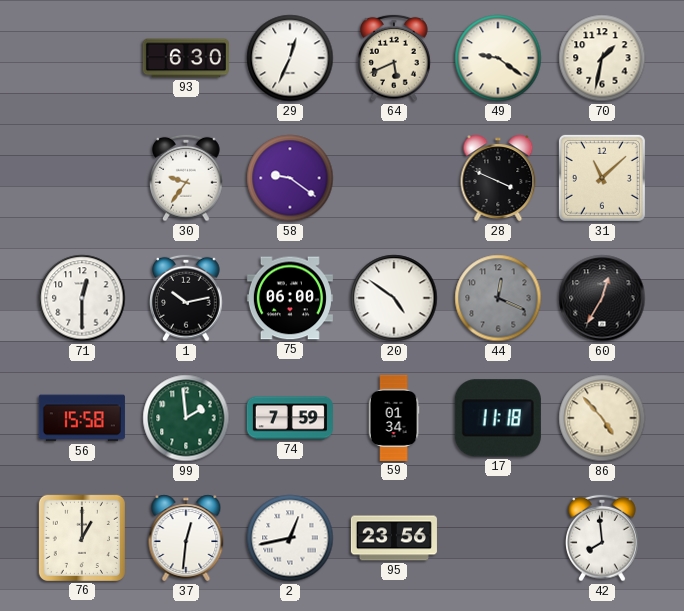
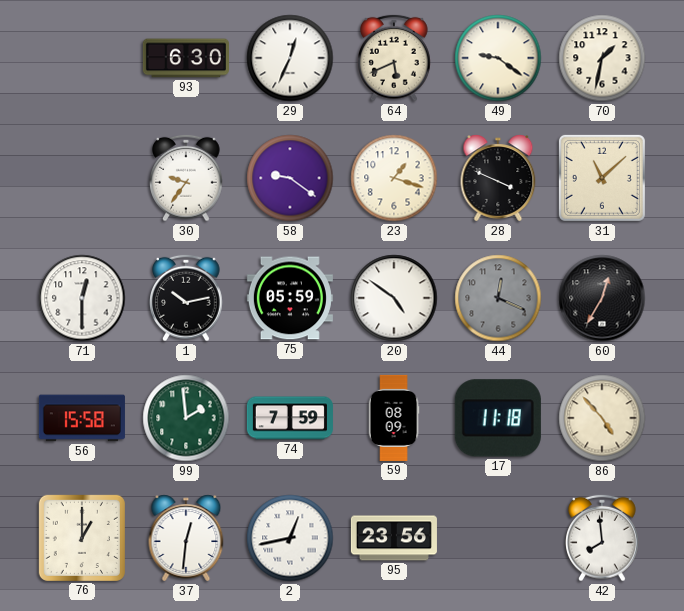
23: none -> 1:18 (394, 178)
75: 06:00 -> 05:59 (290, 298)
59: 01:34 -> 08:09 (394, 418)
